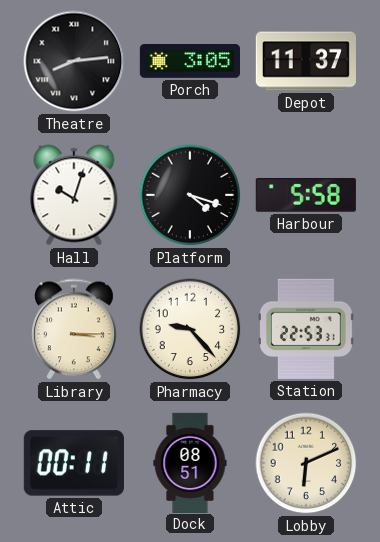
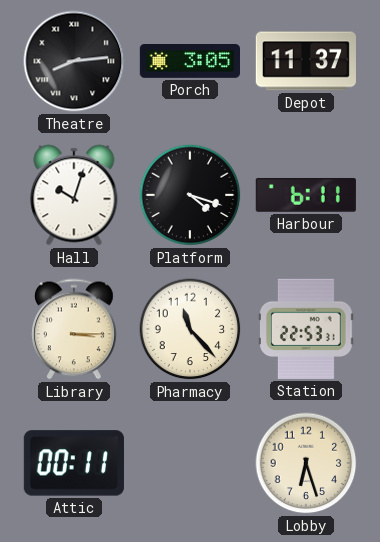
Harbour: 5:58 -> 6:11 (306, 195)
Pharmacy: 9:23 -> 11:23 (190, 329)
Dock: 08:51 -> none (190, 462)
Lobby: 6:11 -> 6:27 (306, 463)
